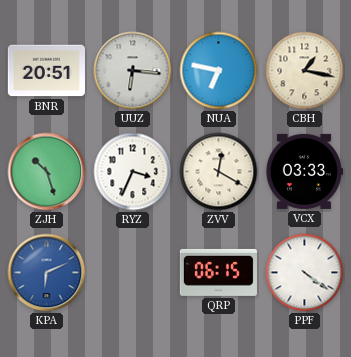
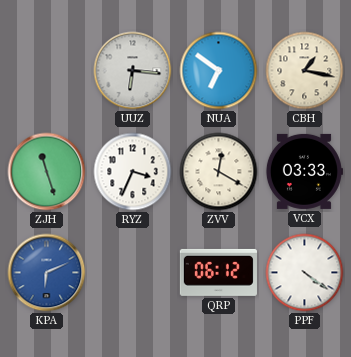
BNR: 20:51 -> none (46, 71)
NUA: 6:47 -> 6:51 (219, 71)
ZJH: 10:27 -> 11:27 (47, 172)
QRP: 06:15 -> 06:12 (218, 272)
